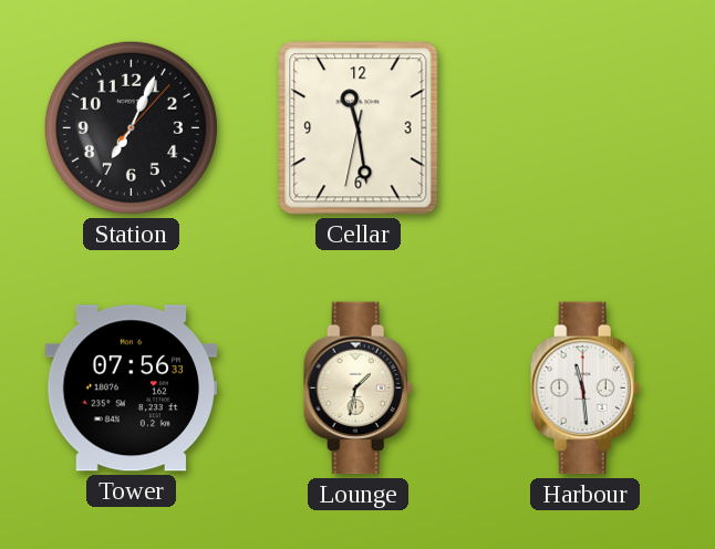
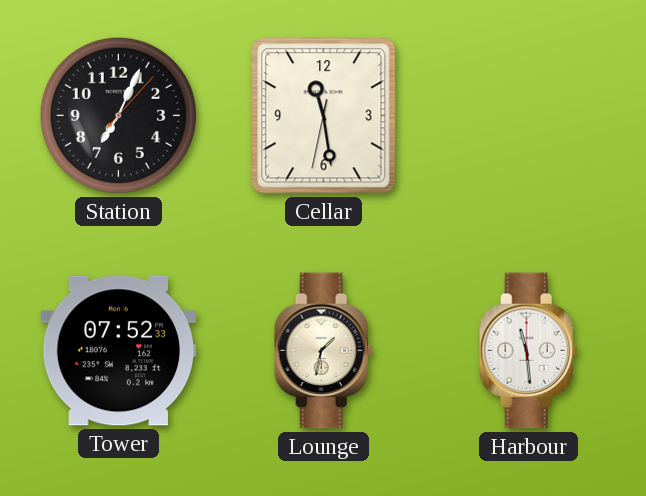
Tower: 07:56 -> 07:52 (119, 351)
